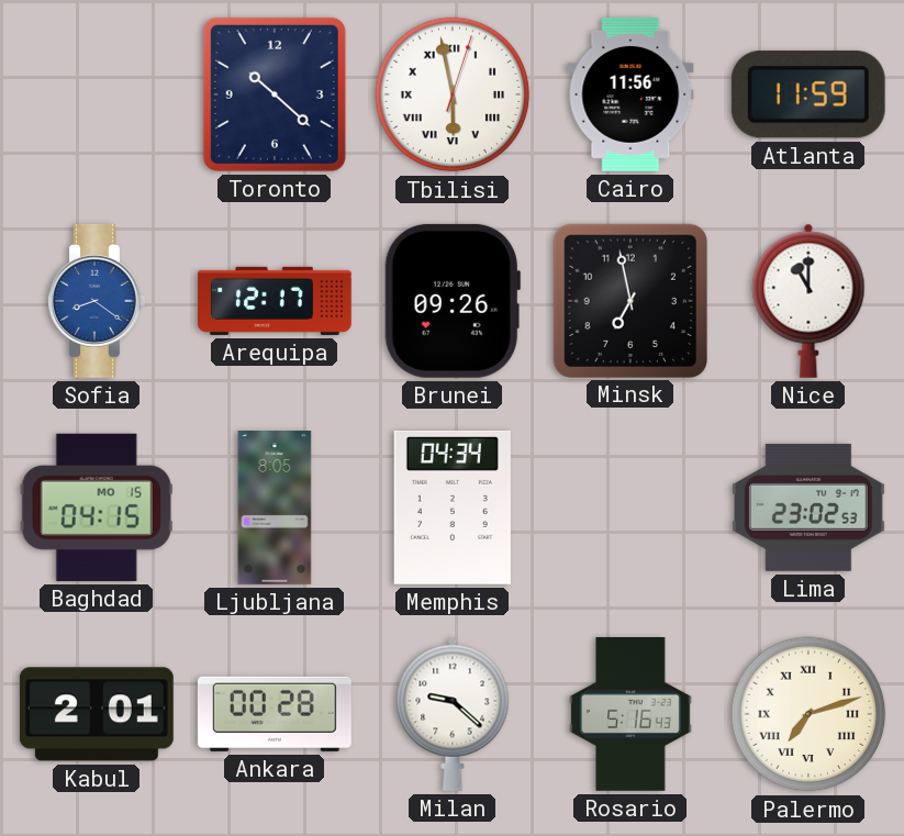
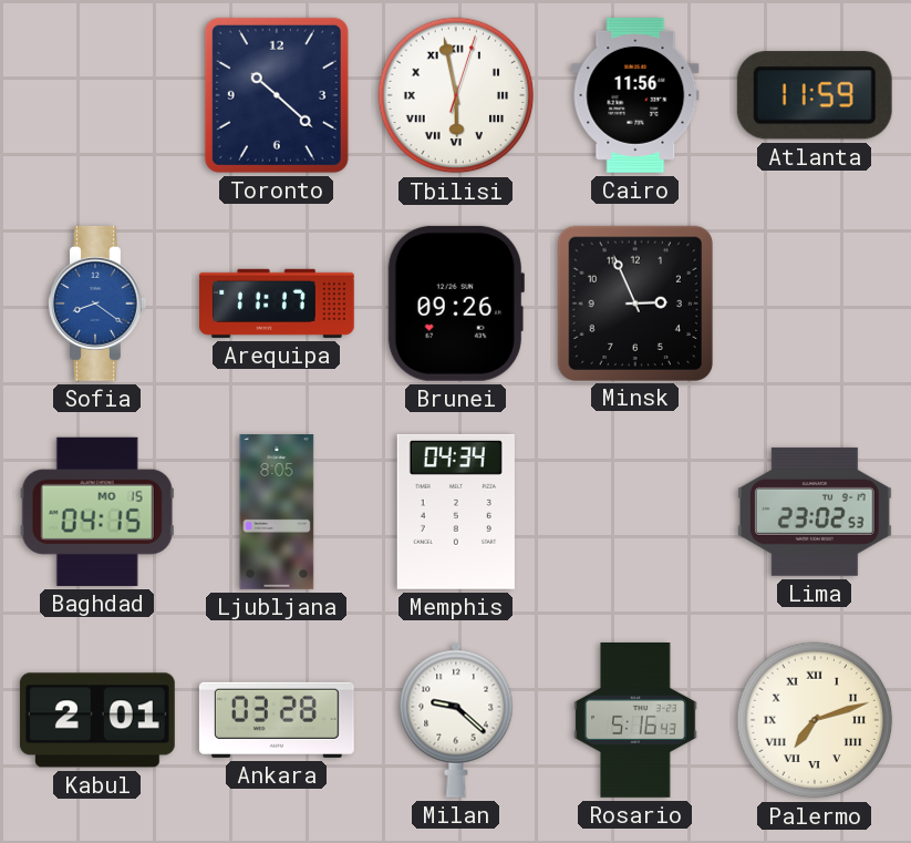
Arequipa: 12:17 -> 11:17 (277, 304)
Minsk: 6:58 -> 2:56 (634, 302)
Nice: 11:00 -> none (808, 301)
Ankara: 00:28 -> 03:28 (277, 720)
